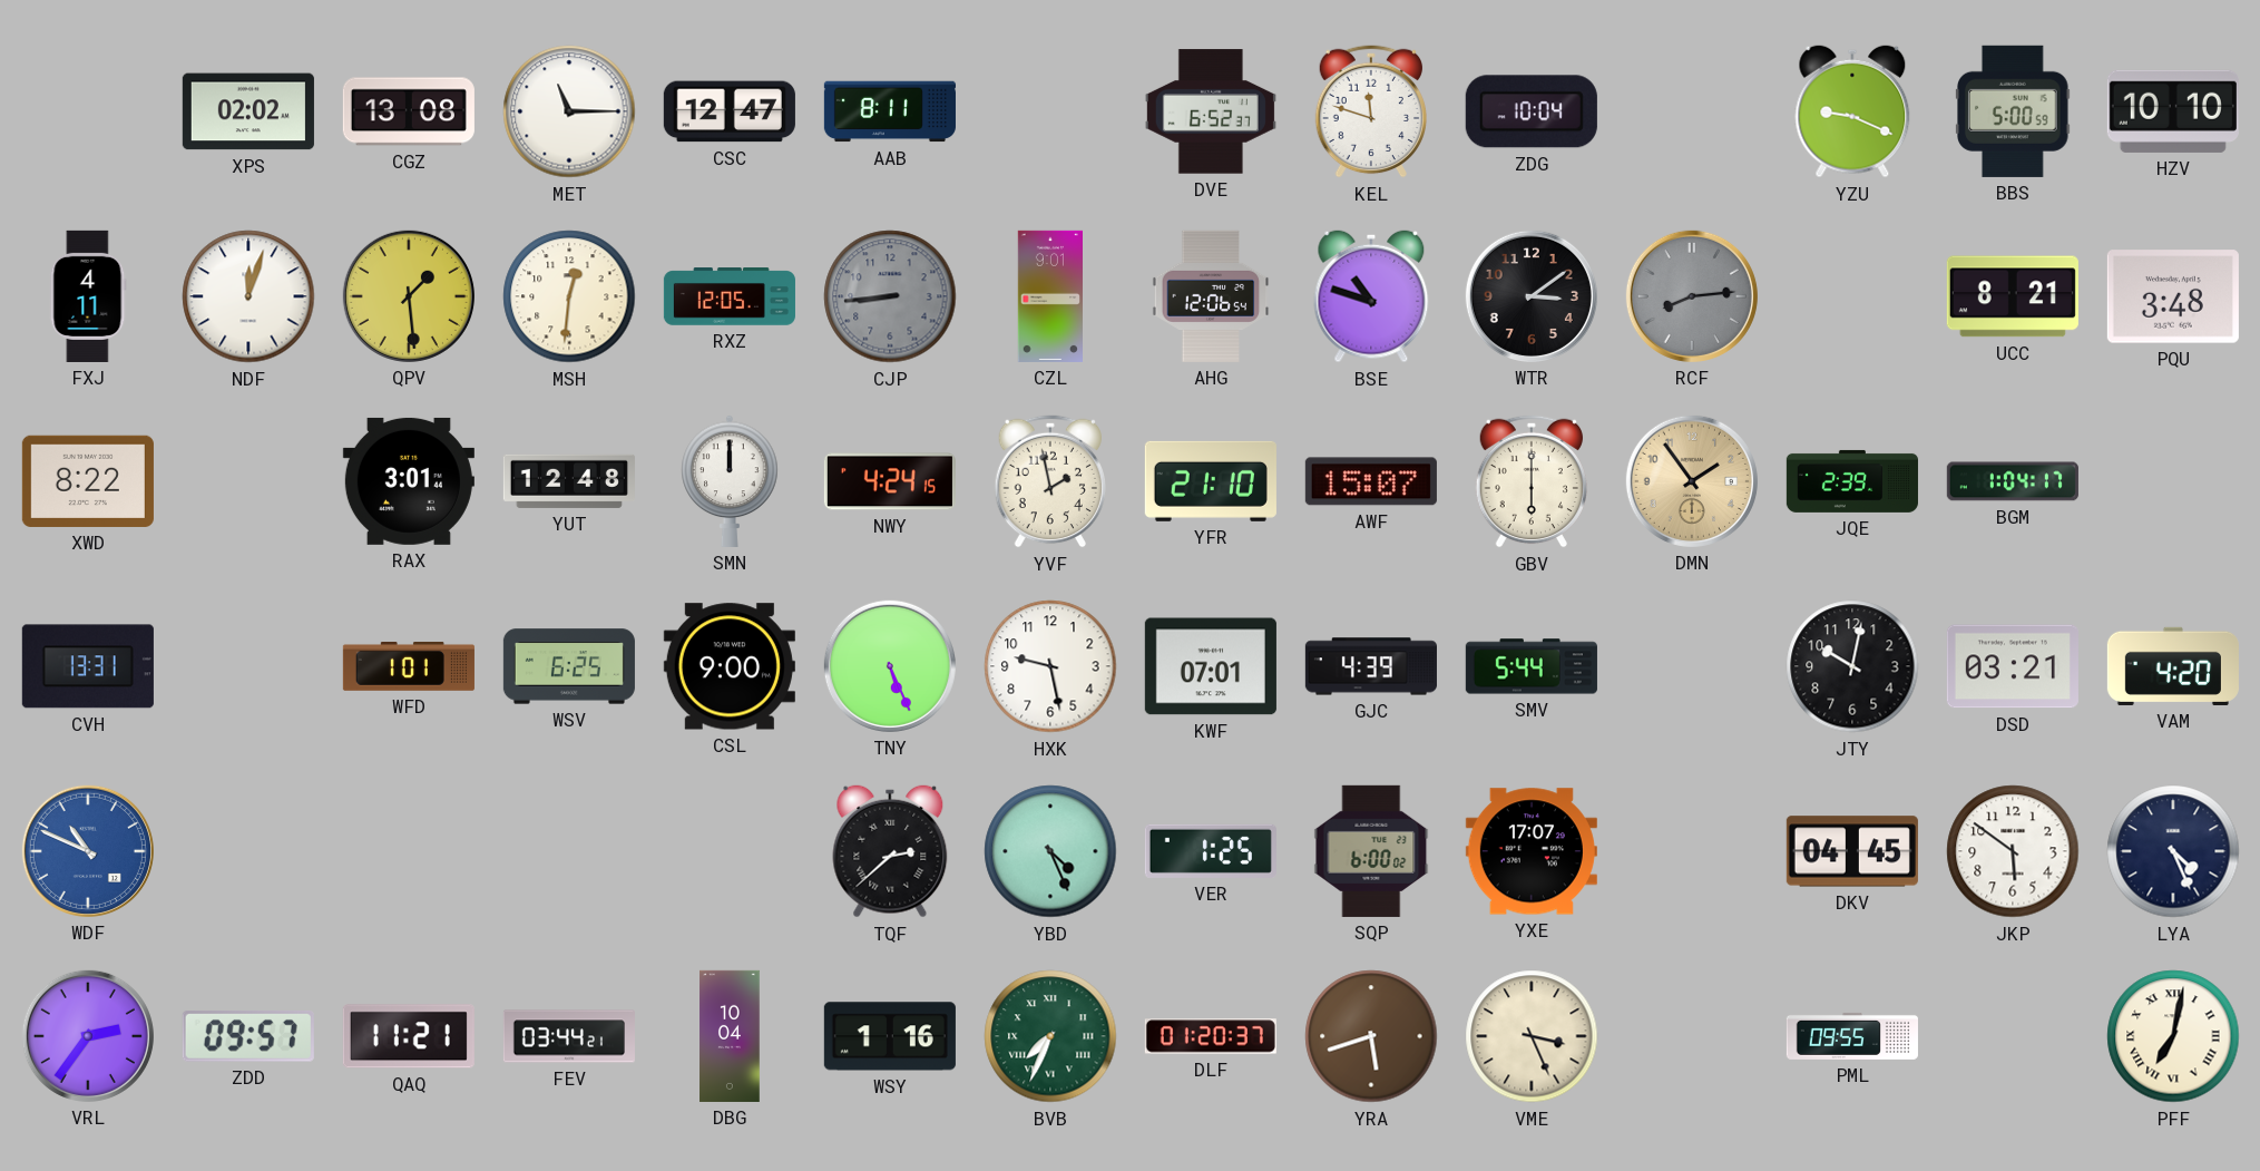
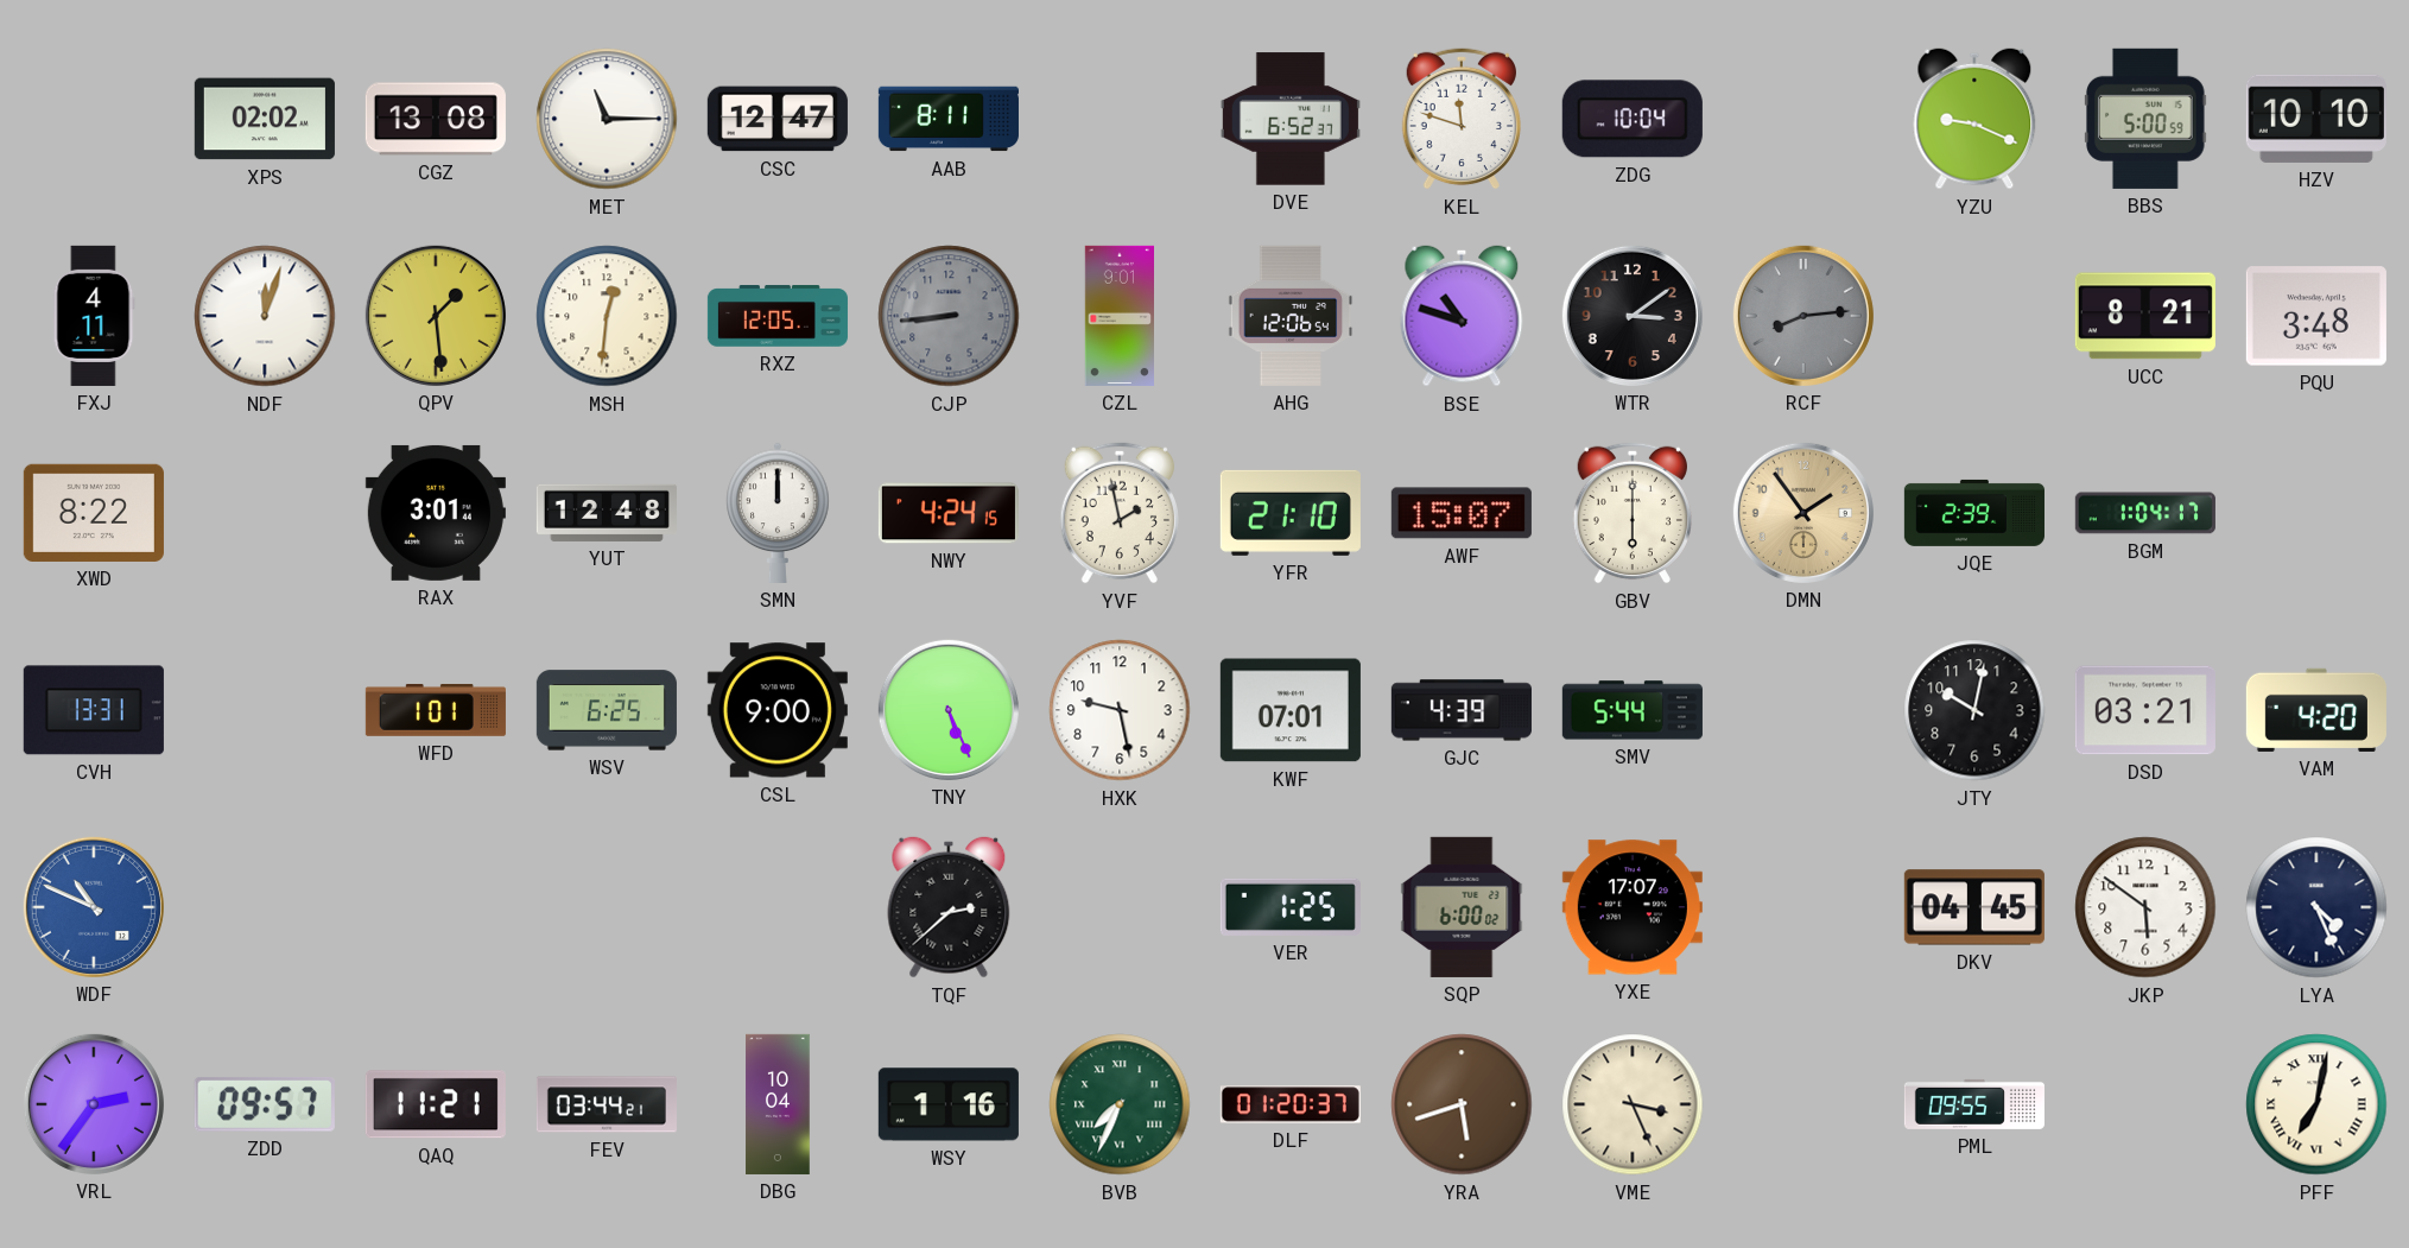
YBD: 4:26 -> none (1050, 851)
